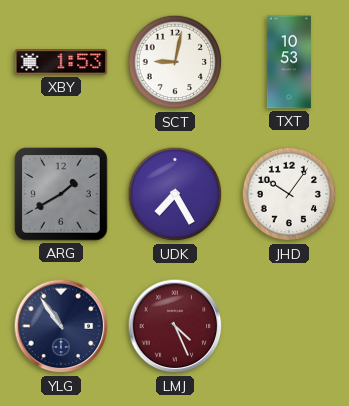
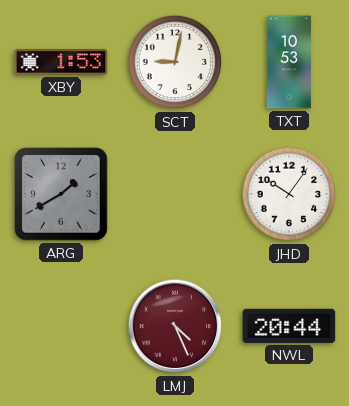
UDK: 7:25 -> none (175, 194)
YLG: 10:54 -> none (61, 326)
NWL: none -> 20:44 (289, 326)
